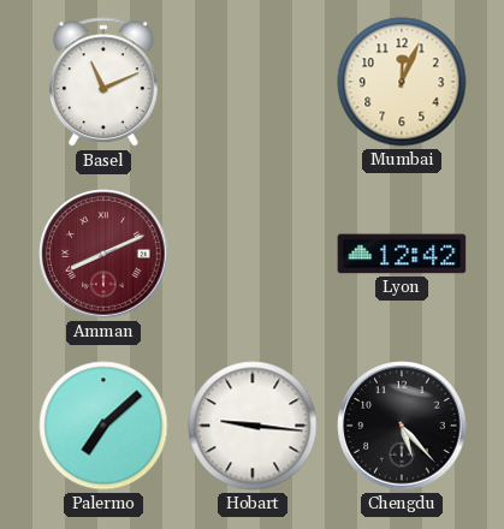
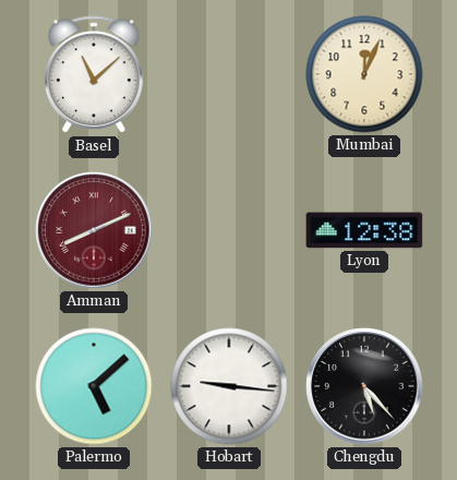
Basel: 11:11 -> 11:08 (94, 75)
Lyon: 12:42 -> 12:38 (364, 230)
Palermo: 7:08 -> 5:08 (94, 386)
